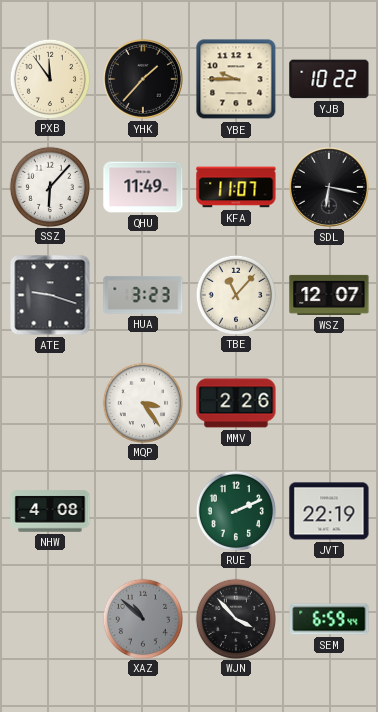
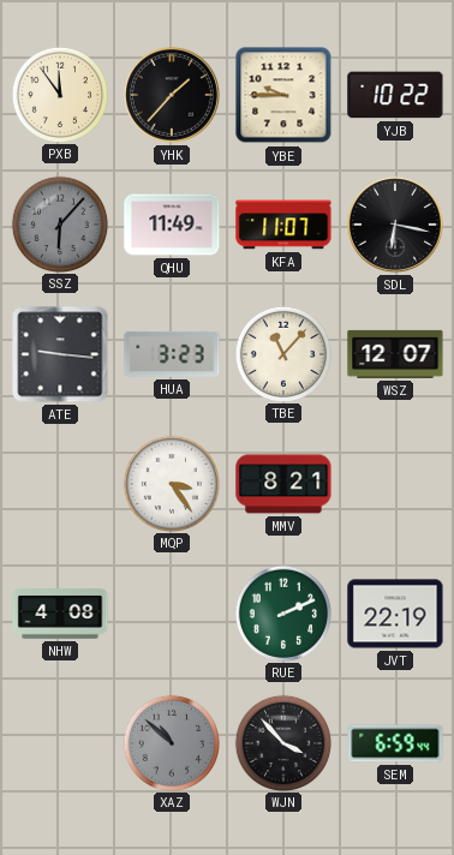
SSZ dial: white -> grey (59, 223)
ATE: 9:18 -> 9:16 (60, 354)
MMV: 2:26 -> 8:21 (283, 484)
